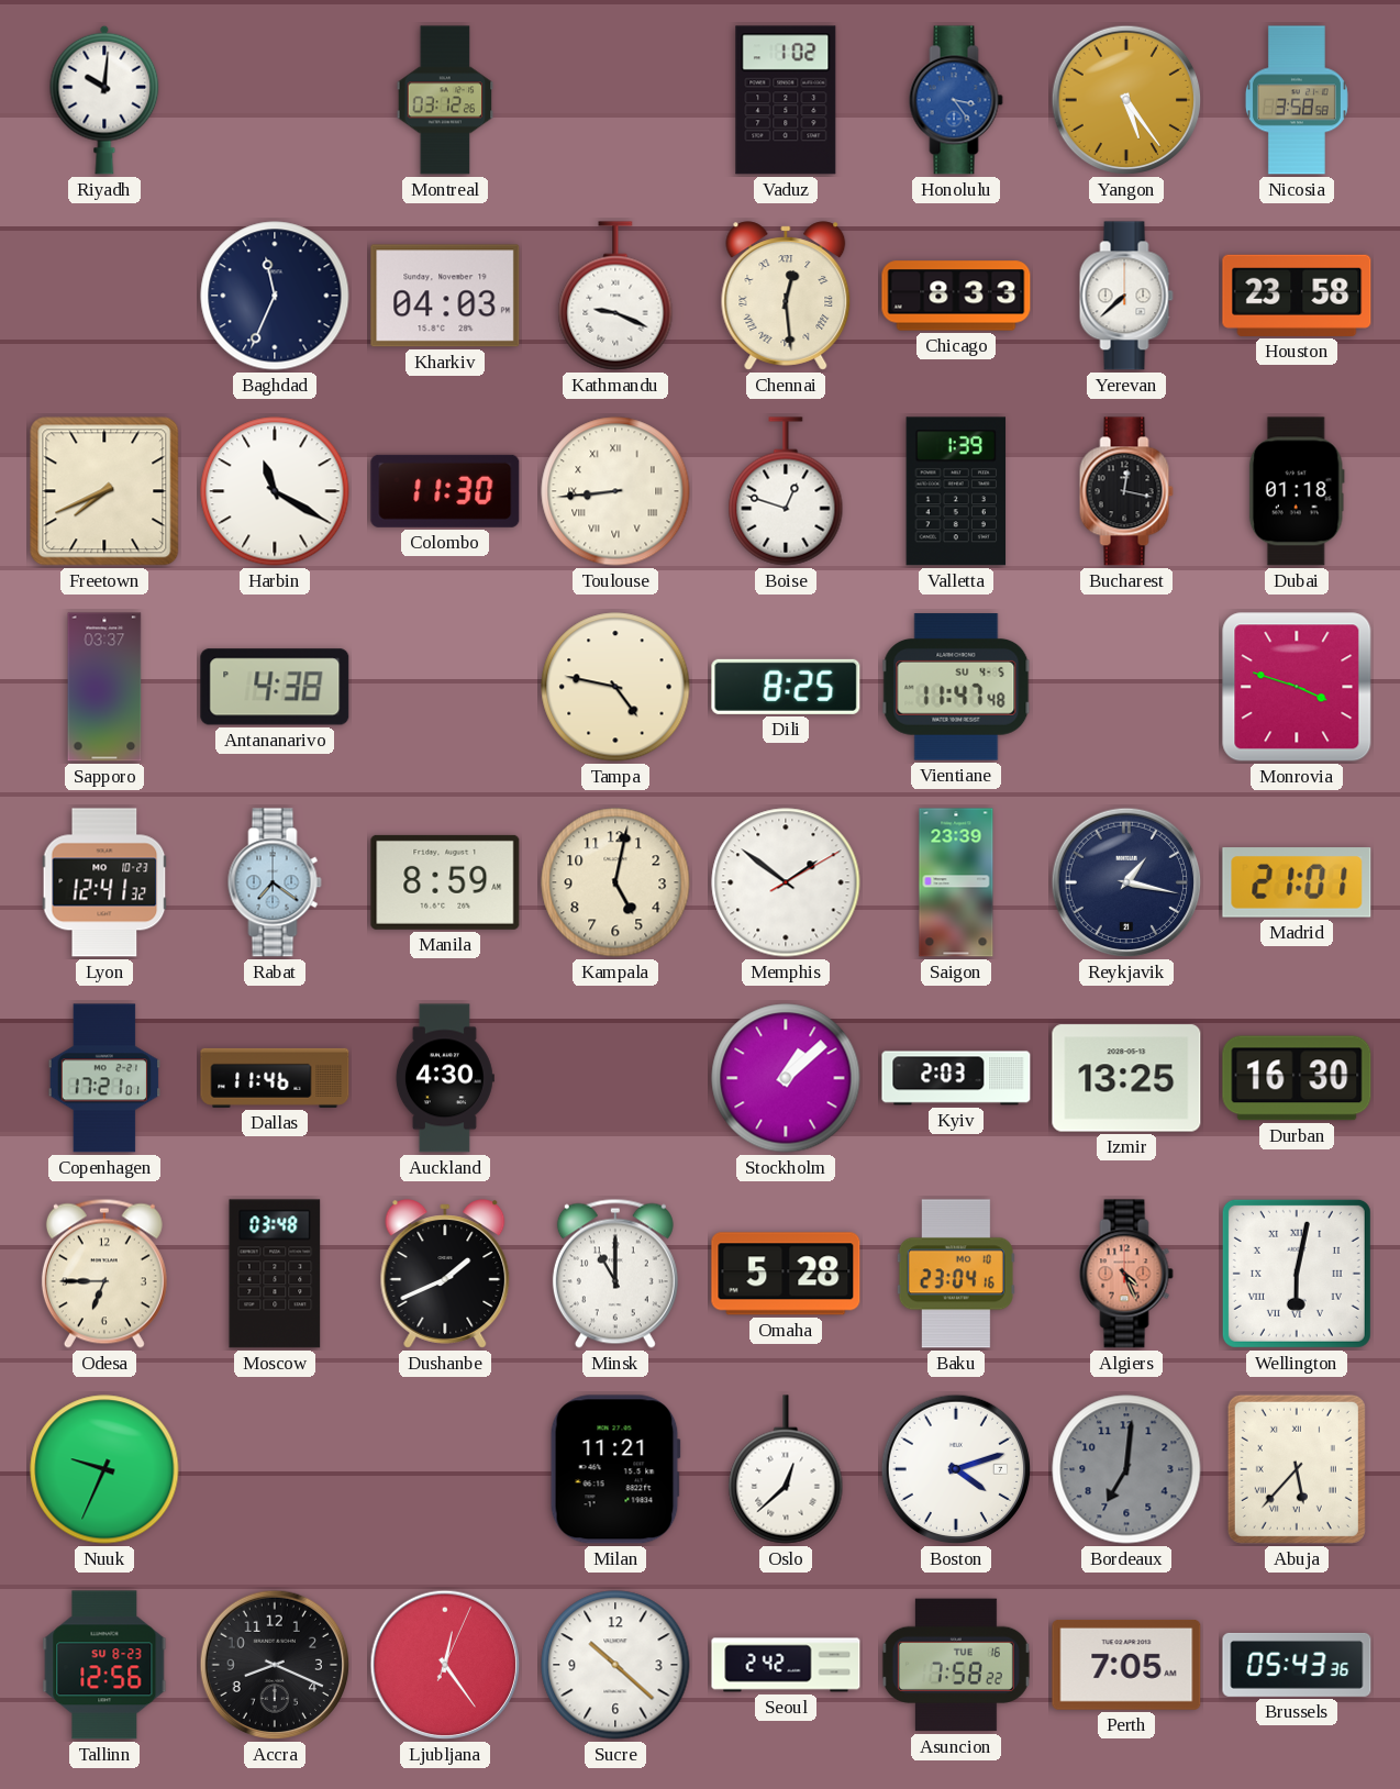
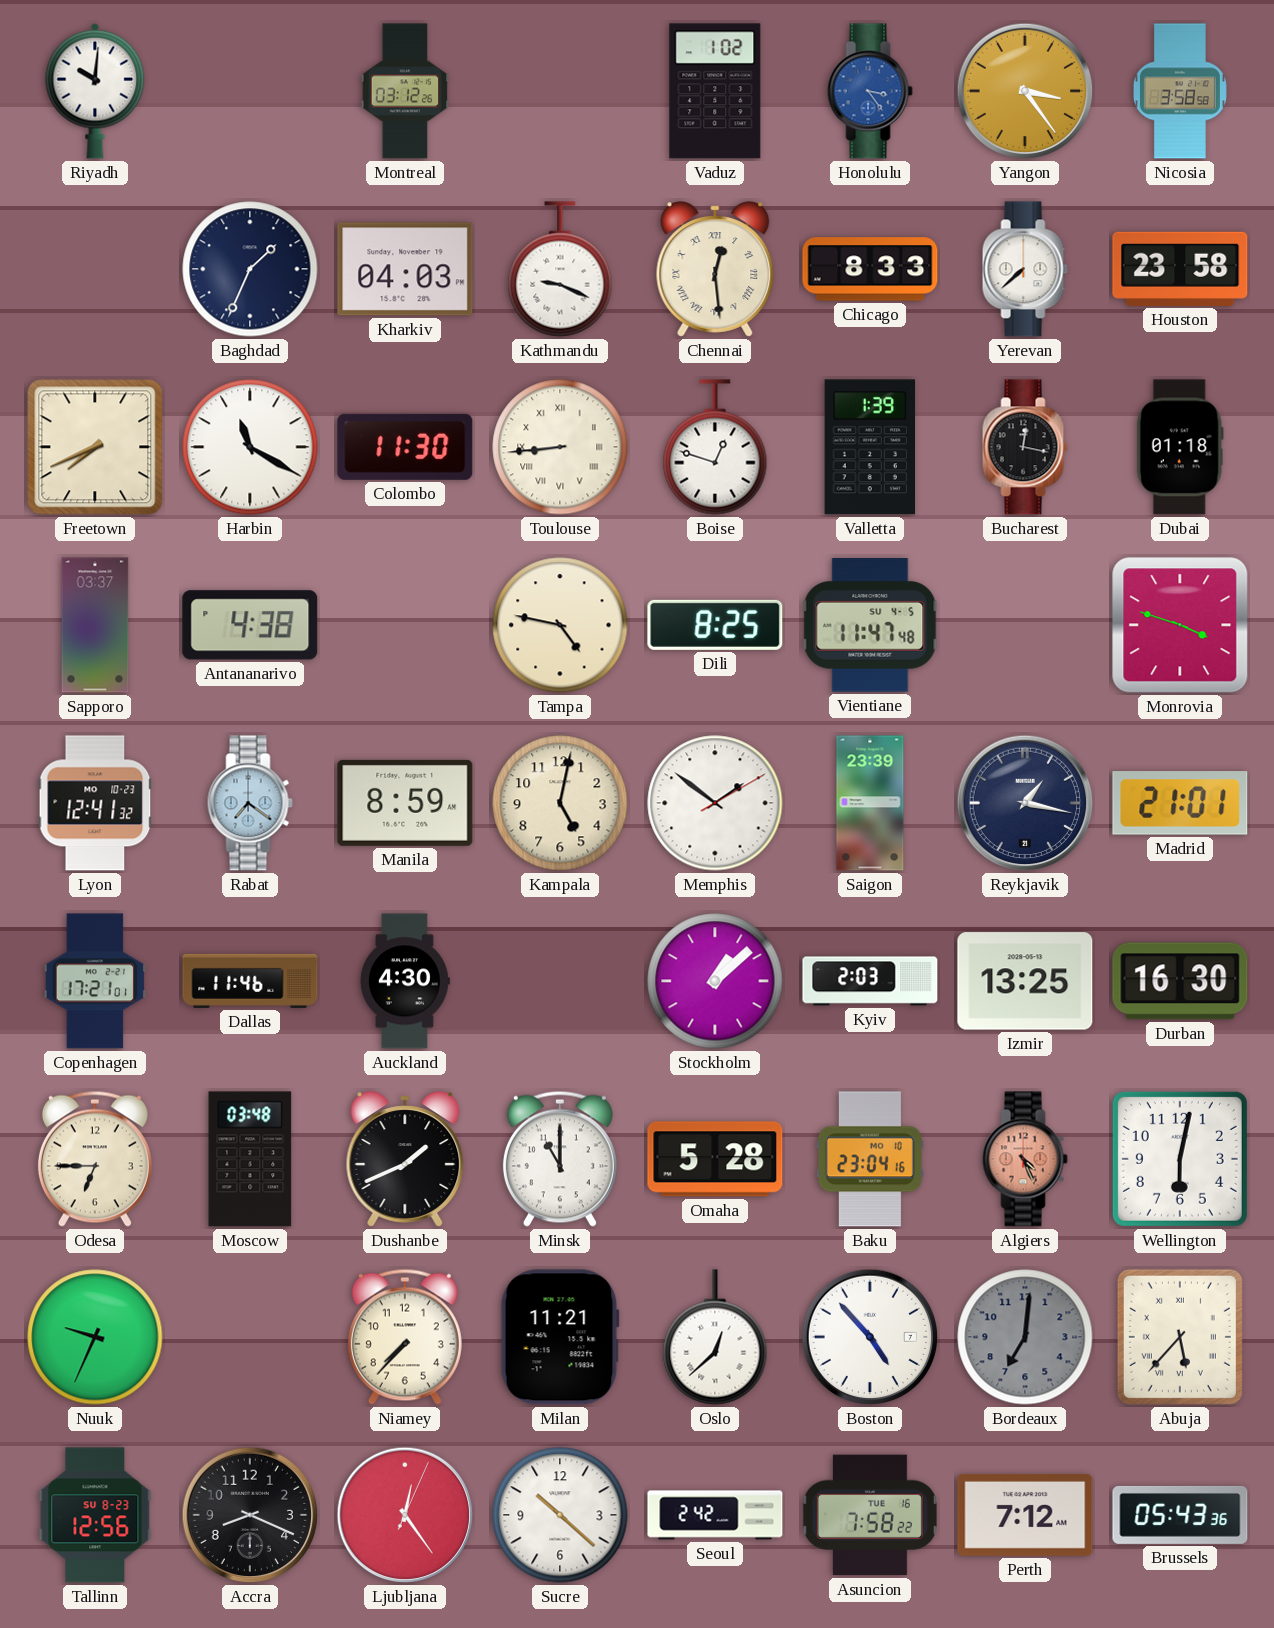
Yangon: 5:24 -> 3:24 (1025, 91)
Baghdad: 11:34 -> 1:34 (250, 269)
Wellington numerals: Roman -> Arabic (1180, 1159)
Niamey: none -> 7:37 (405, 1337)
Boston: 4:12 -> 4:53 (870, 1337)
Perth: 7:05 -> 7:12 (1025, 1515)
